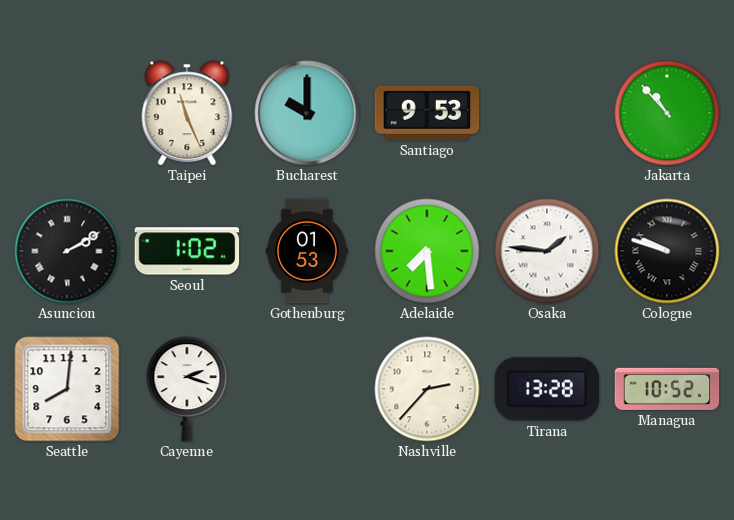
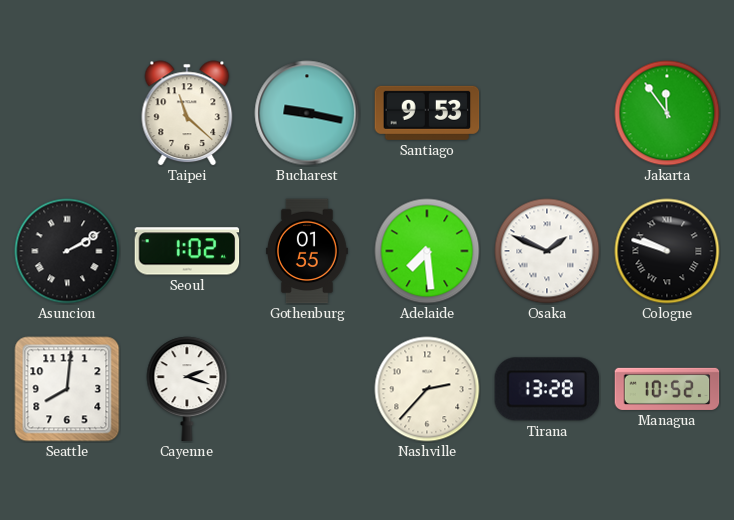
Taipei: 11:26 -> 11:22 (187, 113)
Bucharest: 10:00 -> 9:17 (307, 113)
Jakarta: 10:53 -> 11:54 (667, 113)
Gothenburg: 01:53 -> 01:55 (307, 251)
Osaka: 1:46 -> 1:49 (547, 251)
